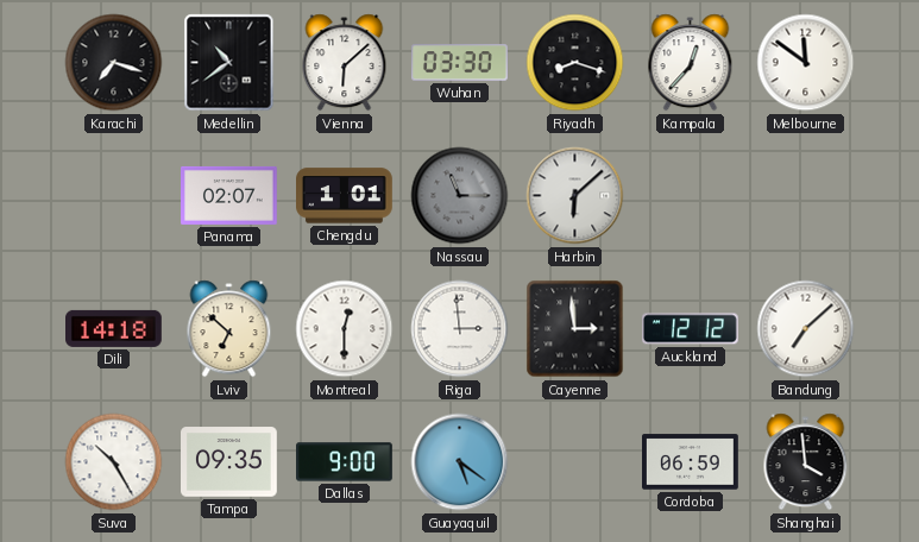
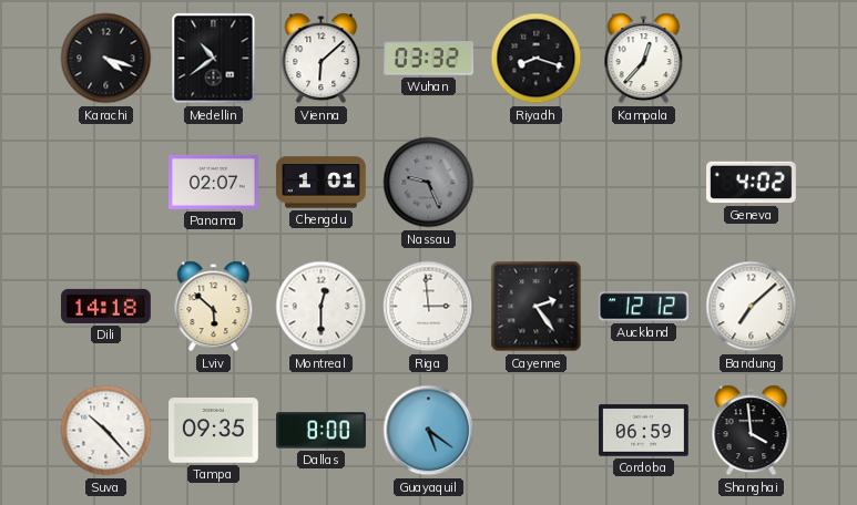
Karachi: 7:18 -> 4:18 (106, 59)
Wuhan: 03:30 -> 03:32 (429, 59)
Melbourne: 11:51 -> none (806, 63)
Nassau: 11:15 -> 9:26 (429, 183)
Harbin: 6:08 -> none (575, 196)
Geneva: none -> 4:02 (752, 183)
Lviv: 6:52 -> 5:52 (214, 307)
Cayenne: 2:59 -> 2:24 (537, 307)
Suva: 10:25 -> 10:23 (106, 431)
Dallas: 9:00 -> 8:00 (322, 431)
